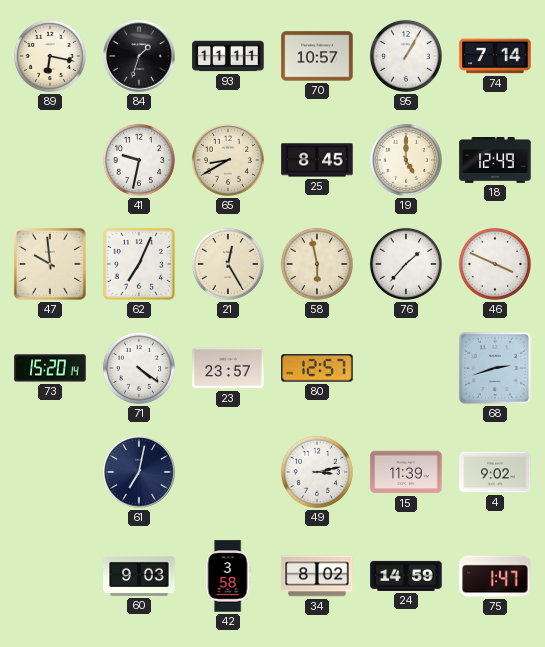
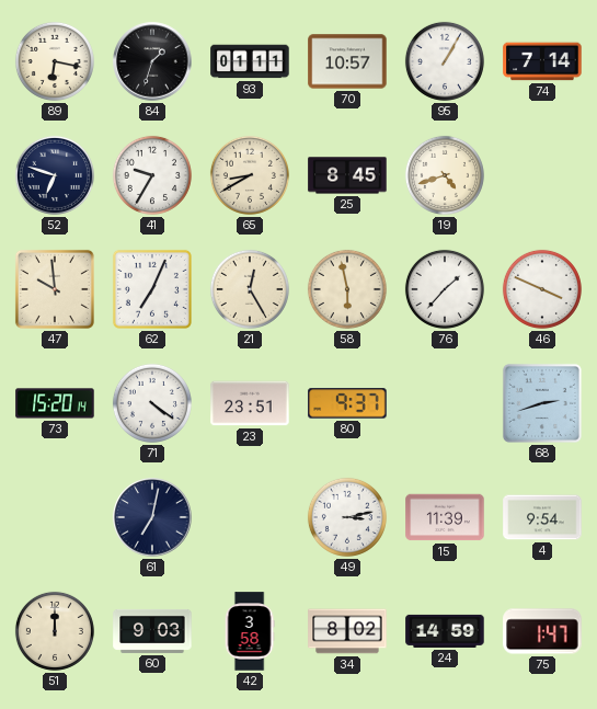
93: 11:11 -> 01:11 (250, 61)
52: none -> 6:48 (55, 175)
41: 9:32 -> 9:35 (152, 175)
19: 5:00 -> 4:42 (445, 175)
18: 12:49 -> none (495, 161)
23: 23:57 -> 23:51 (250, 403)
80: 12:57 -> 9:37 (347, 403)
4: 9:02 -> 9:54 (542, 517)
51: none -> 12:00 (55, 631)
